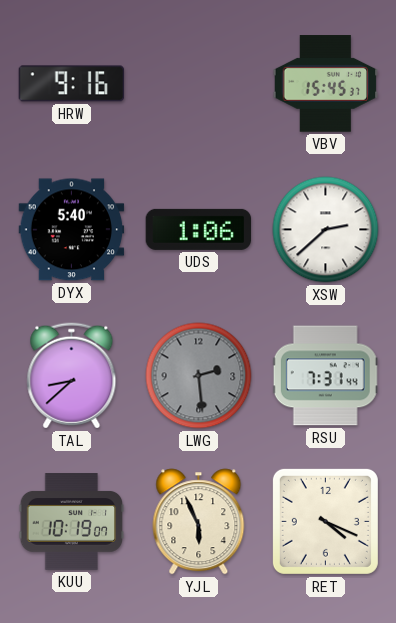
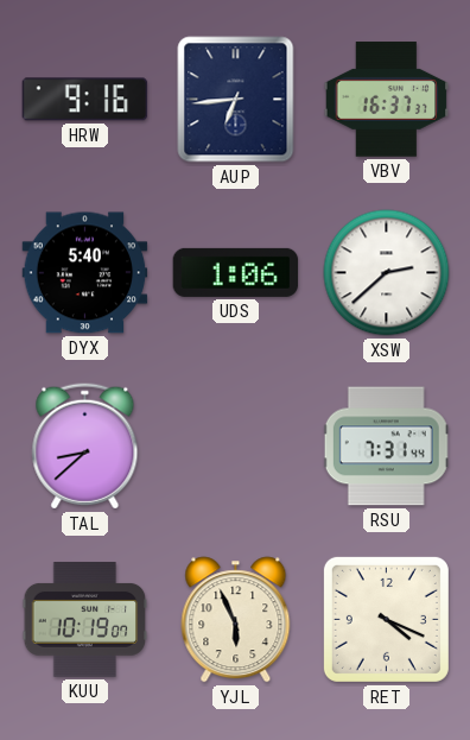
AUP: none -> 6:44 (236, 100)
VBV: 15:45 -> 16:37 (387, 100)
LWG: 2:29 -> none (199, 376)
